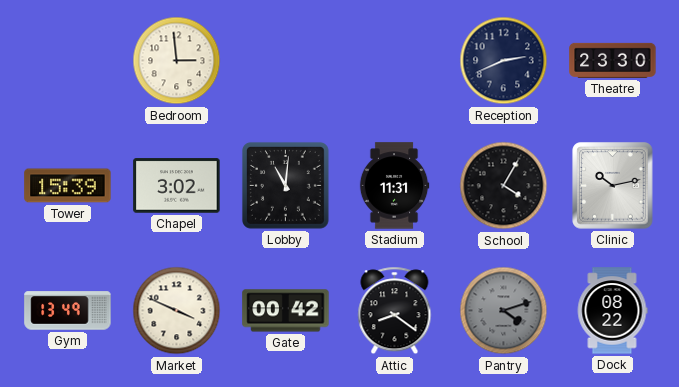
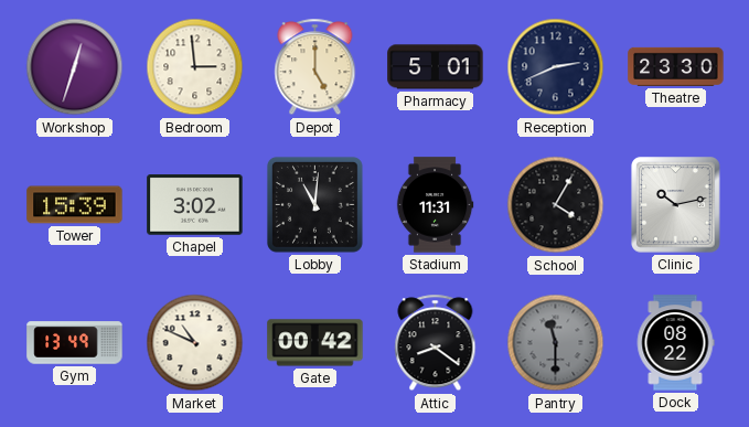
Workshop: none -> 12:33 (75, 67)
Depot: none -> 5:00 (315, 67)
Pharmacy: none -> 5:01 (436, 67)
Market: 3:49 -> 10:49 (195, 343)
Pantry: 4:12 -> 11:30 (556, 343)
